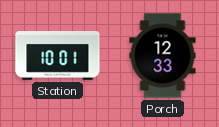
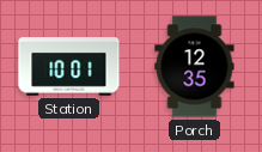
Porch: 12:33 -> 12:35 (195, 67)
